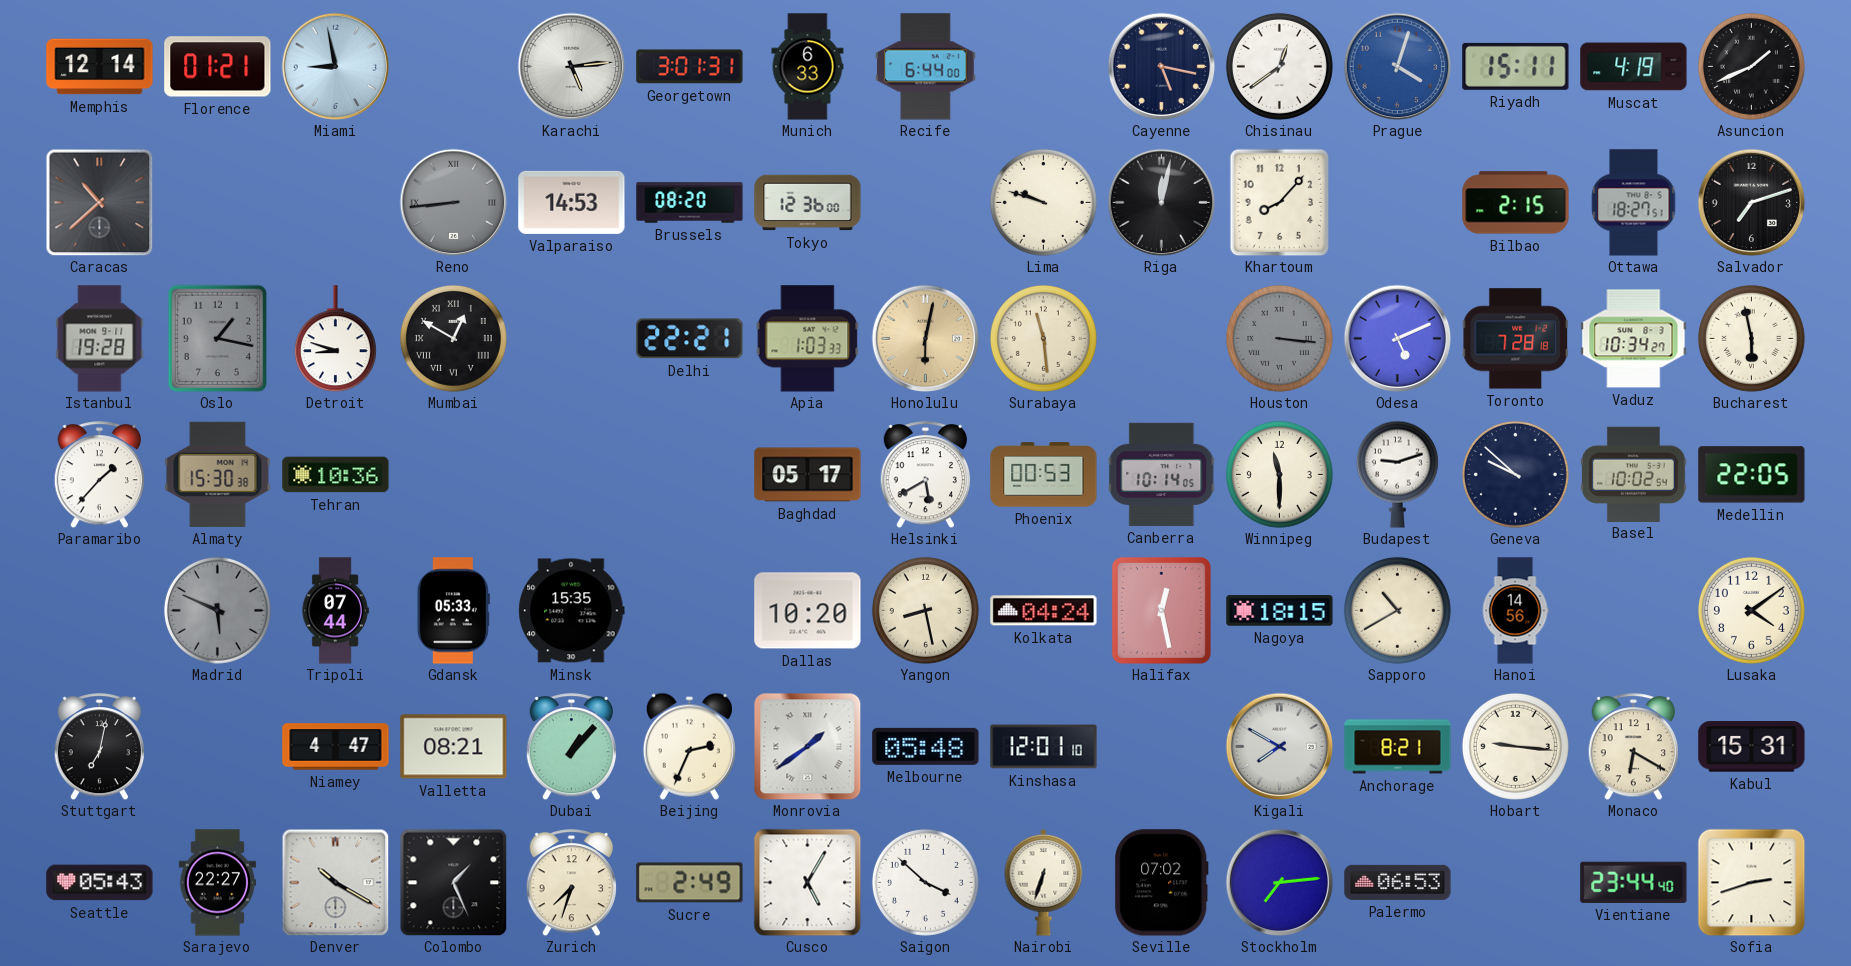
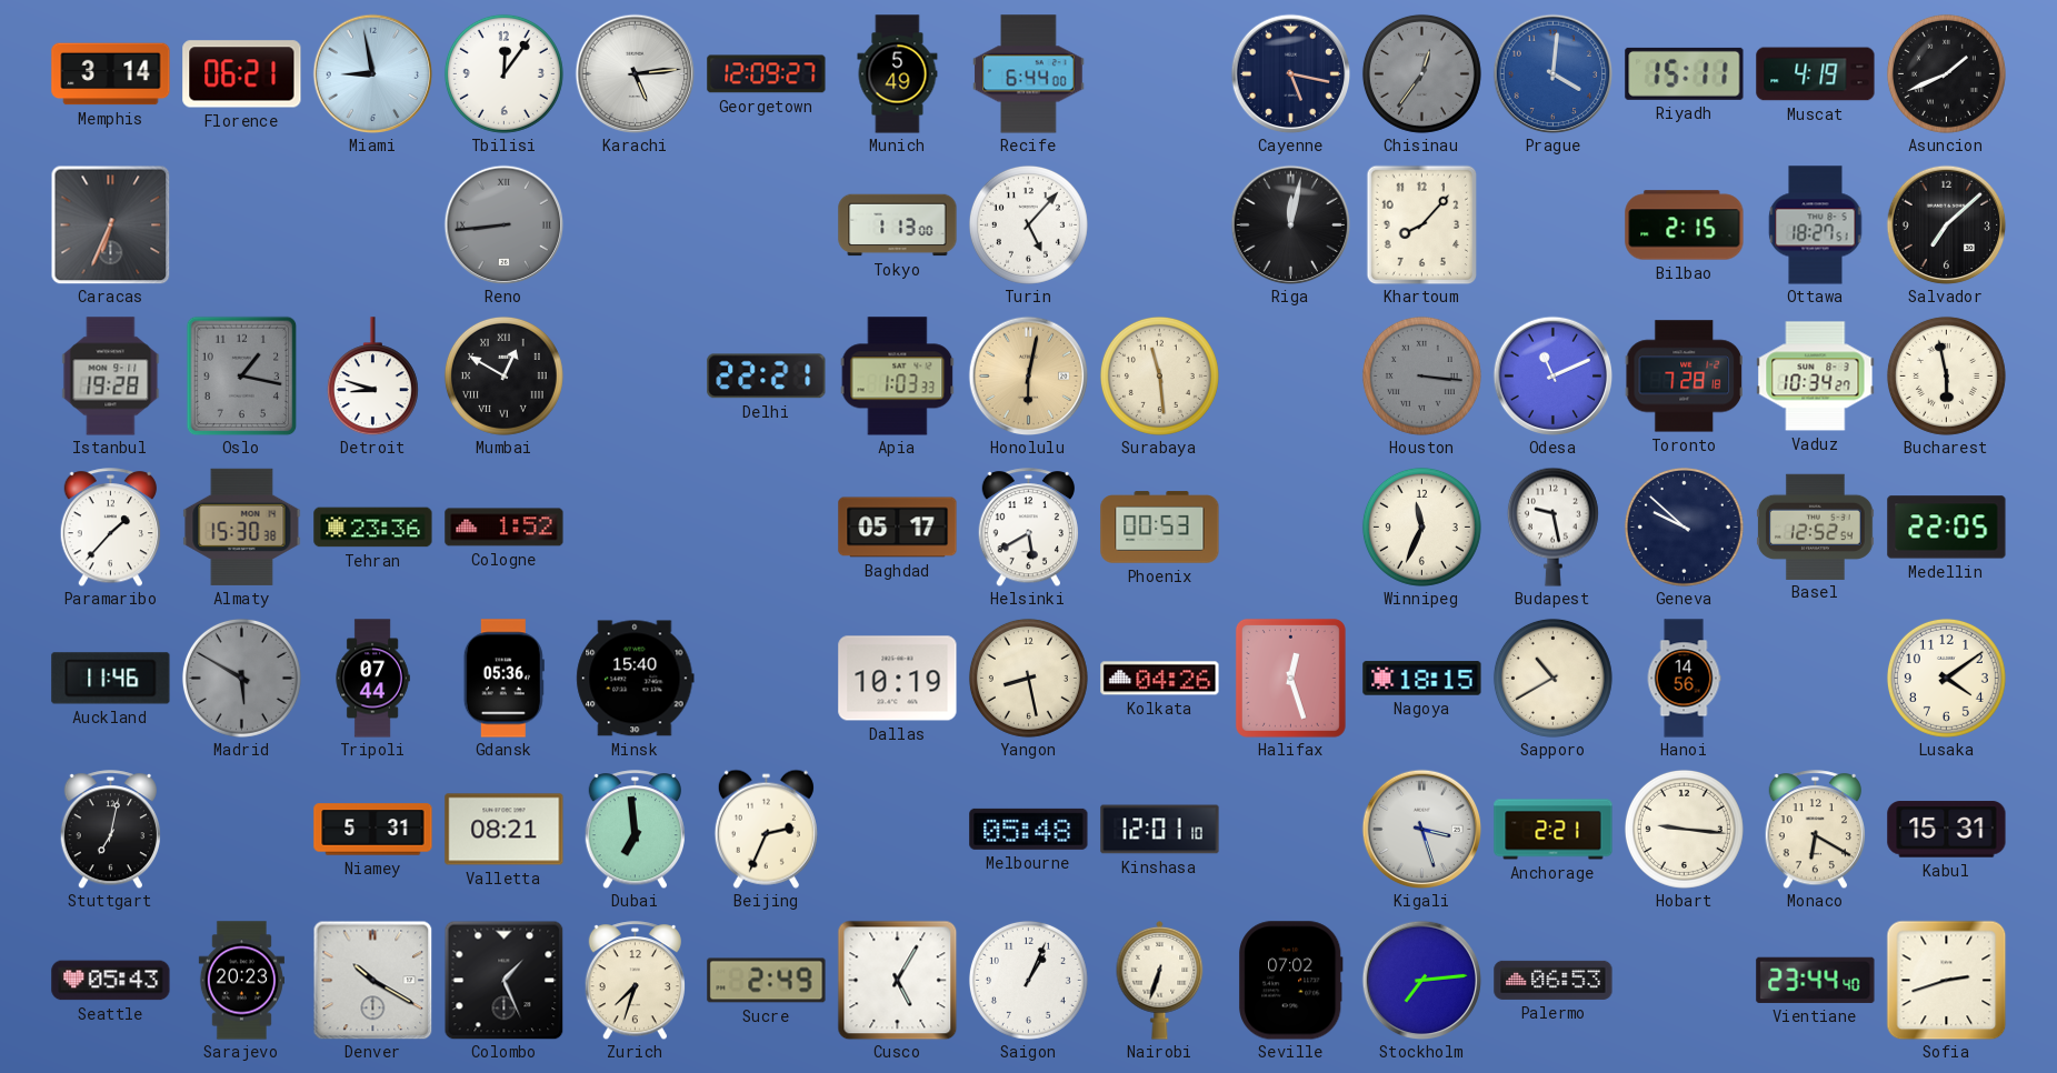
Memphis: 12:14 -> 3:14 (111, 74)
Florence: 01:21 -> 06:21 (242, 74)
Tbilisi: none -> 12:06 (503, 73)
Georgetown: 3:01 -> 12:09 (767, 74)
Munich: 6:33 -> 5:49 (898, 74)
Chisinau: 12:39 -> 12:36 (1421, 73)
Chisinau dial: white -> grey (1421, 73)
Prague: 4:03 -> 4:01 (1552, 73)
Caracas: 10:38 -> 6:34 (110, 224)
Valparaiso: 14:53 -> none (572, 202)
Brussels: 08:20 -> none (690, 203)
Tokyo: 12:36 -> 1:13 (898, 225)
Turin: none -> 5:07 (1028, 224)
Lima: 9:48 -> none (1043, 202)
Salvador: 7:12 -> 7:08 (1946, 224)
Odesa: 5:11 -> 11:11 (1552, 375)
Tehran: 10:36 -> 23:36 (373, 528)
Cologne: none -> 1:52 (505, 528)
Canberra: 10:14 -> none (1161, 474)
Winnipeg: 11:30 -> 11:34 (1421, 527)
Budapest: 9:12 -> 9:28 (1552, 527)
Basel: 10:02 -> 12:52 (1816, 527)
Auckland: none -> 11:46 (111, 679)
Madrid: 5:49 -> 5:50 (241, 678)
Gdansk: 05:33 -> 05:36 (503, 679)
Minsk: 15:35 -> 15:40 (636, 679)
Dallas: 10:20 -> 10:19 (898, 679)
Kolkata: 04:24 -> 04:26 (1160, 679)
Halifax: 12:28 -> 12:27 (1290, 678)
Niamey: 4:47 -> 5:31 (373, 830)
Dubai: 1:07 -> 6:59 (635, 830)
Monrovia: 1:39 -> none (807, 746)
Kigali: 7:50 -> 3:27 (1421, 829)
Anchorage: 8:21 -> 2:21 (1554, 830)
Sarajevo: 22:27 -> 20:23 (241, 981)
Saigon: 3:52 -> 1:04 (1028, 980)
